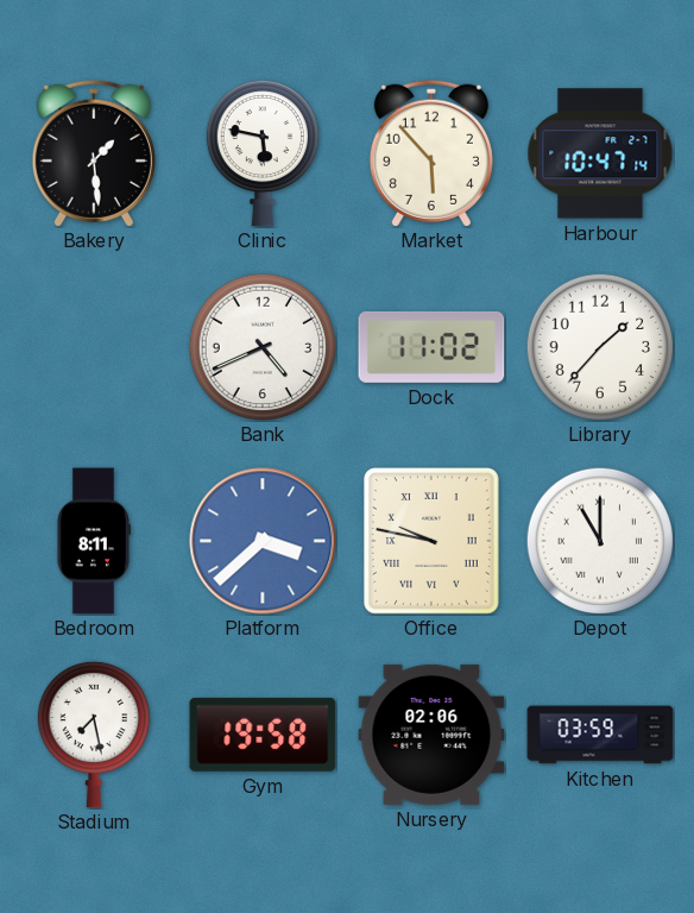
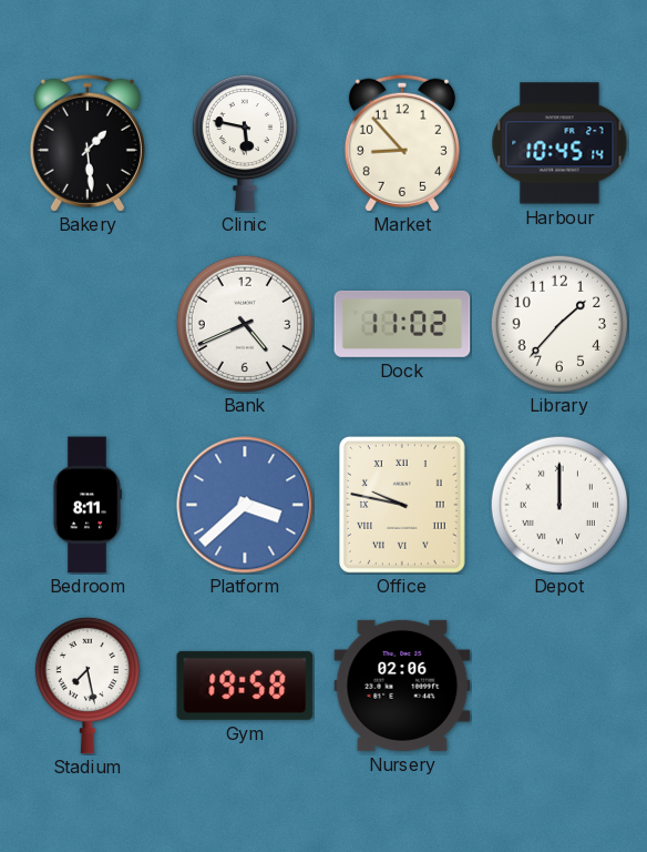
Market: 5:53 -> 8:53 (402, 143)
Harbour: 10:47 -> 10:45 (559, 143)
Depot: 11:00 -> 12:00 (558, 504)
Kitchen: 03:59 -> none (600, 735)
